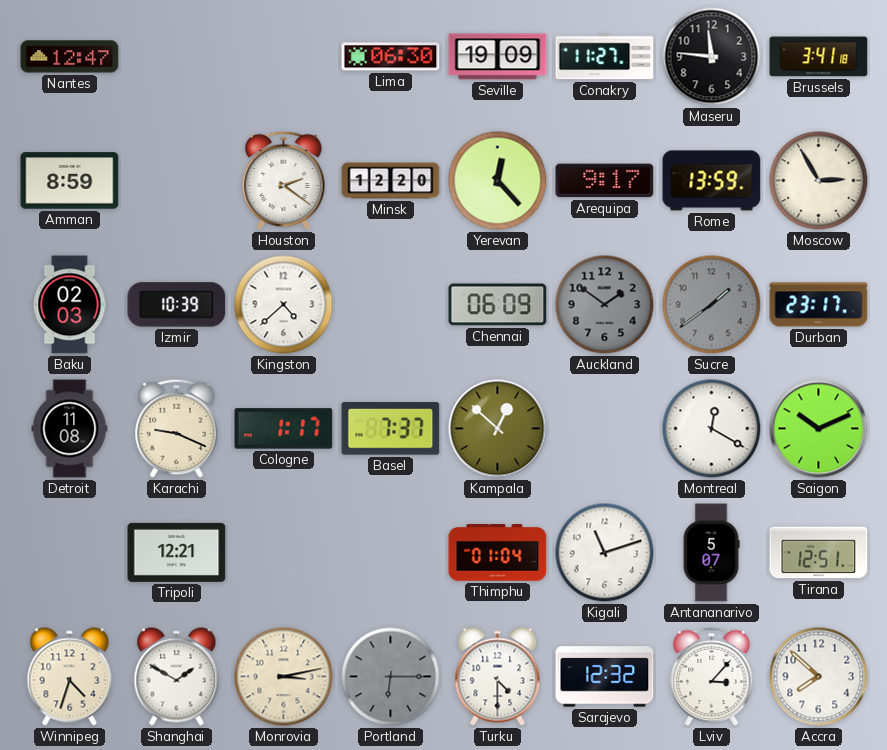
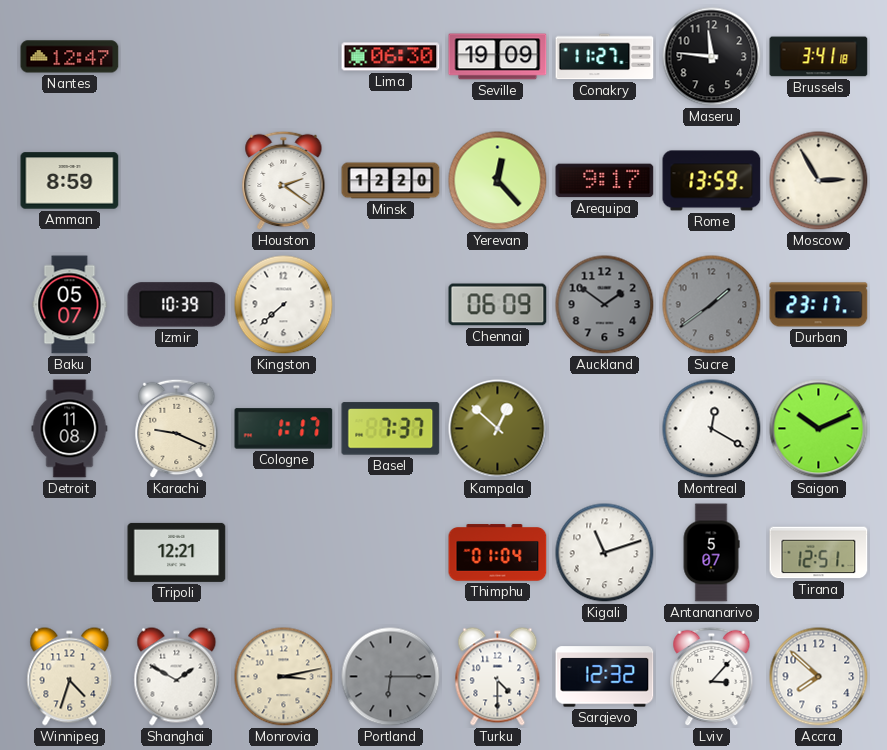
Baku: 02:03 -> 05:07 (70, 305)
Kingston: 4:38 -> 7:38 (284, 305)
